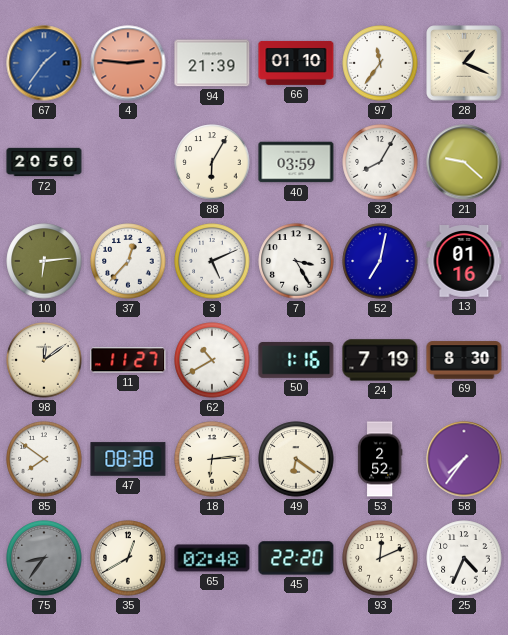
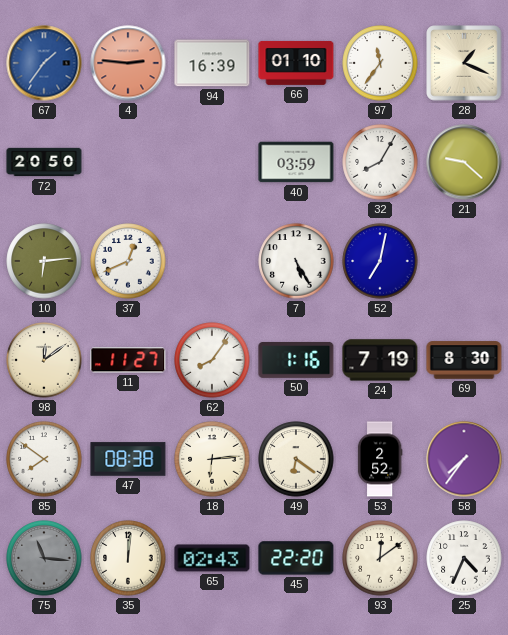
94: 21:39 -> 16:39 (212, 63)
88: 6:05 -> none (212, 162)
37: 12:37 -> 12:41 (128, 261)
3: 5:11 -> none (212, 261)
7: 3:25 -> 5:25 (296, 261)
13: 01:16 -> none (464, 262)
62: 10:40 -> 8:06 (212, 360)
75: 8:36 -> 11:16 (44, 558)
35: 12:40 -> 12:01 (128, 558)
65: 02:48 -> 02:43 (212, 558)
93: 12:11 -> 12:09 (380, 558)
